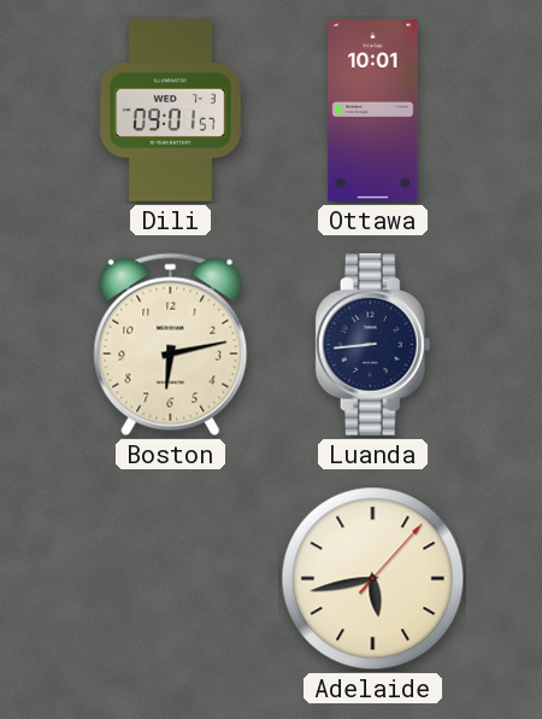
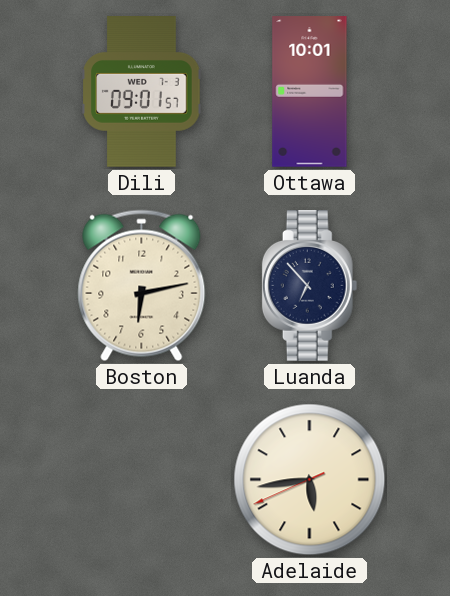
Luanda: 8:44 -> 6:53 (310, 286)
Adelaide: 5:43:07 -> 5:43:41 (310, 480)
